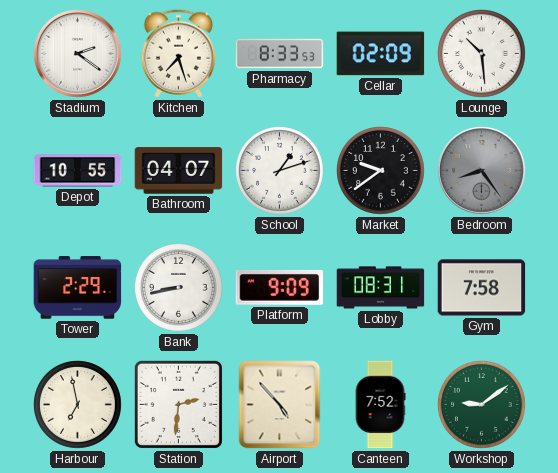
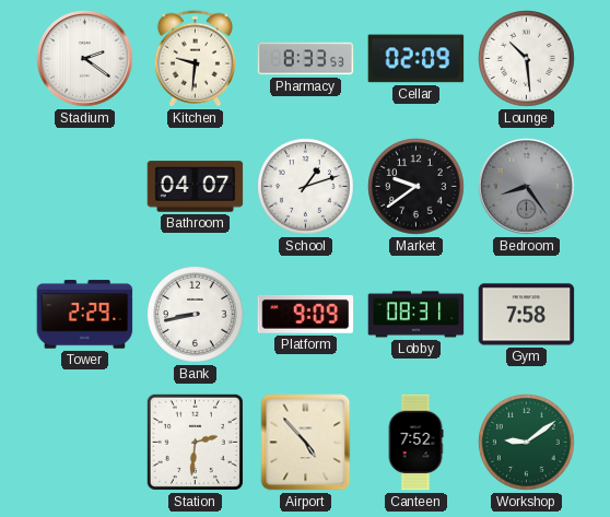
Kitchen: 7:27 -> 9:31 (195, 59)
Depot: 10:55 -> none (78, 171)
Harbour: 6:58 -> none (78, 405)
